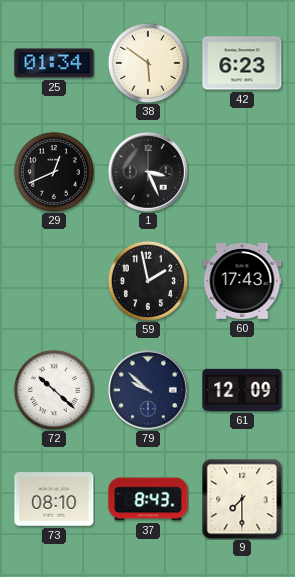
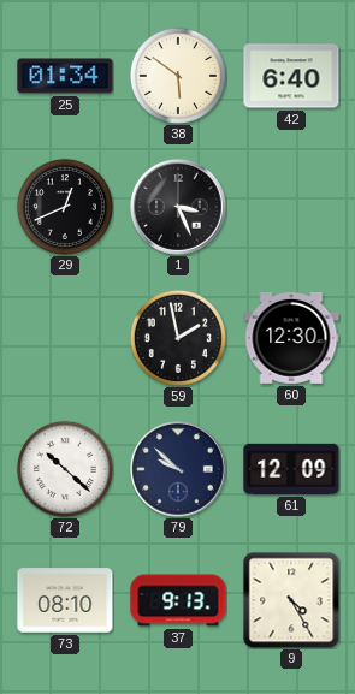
42: 6:23 -> 6:40 (291, 76)
60: 17:43 -> 12:30 (291, 338)
37: 8:43 -> 9:13 (178, 600)
9: 7:30 -> 4:25 (291, 600)
